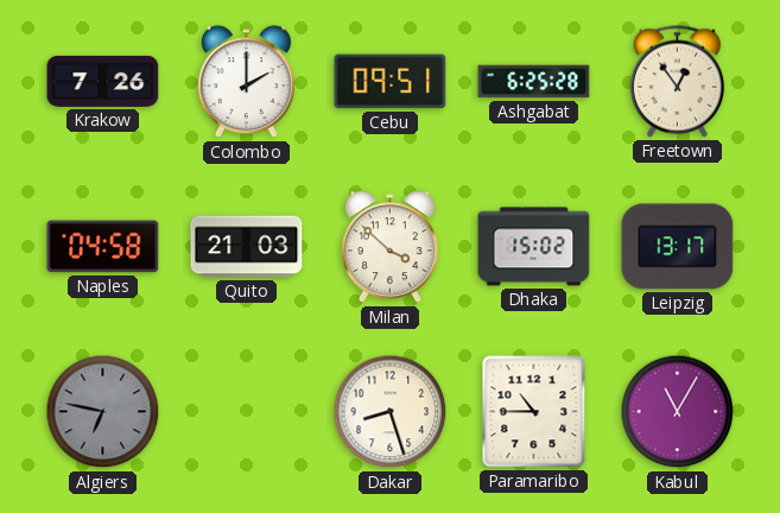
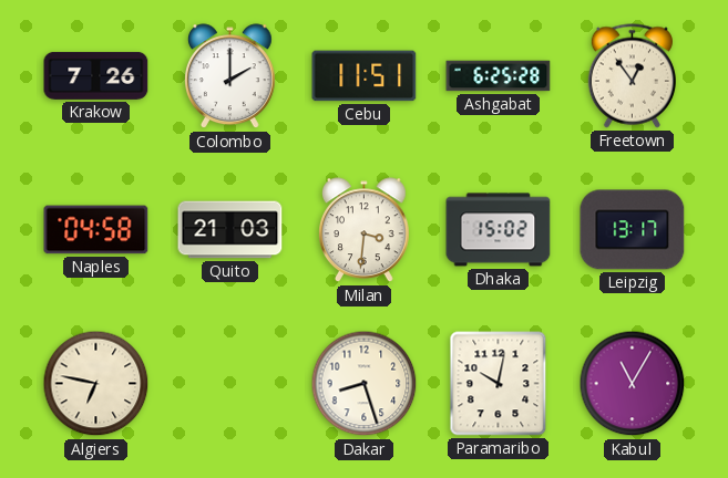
Cebu: 09:51 -> 11:51 (365, 76)
Milan: 3:52 -> 3:31 (365, 230)
Algiers dial: grey -> cream (96, 384)
Paramaribo: 10:45 -> 10:02 (499, 384)
